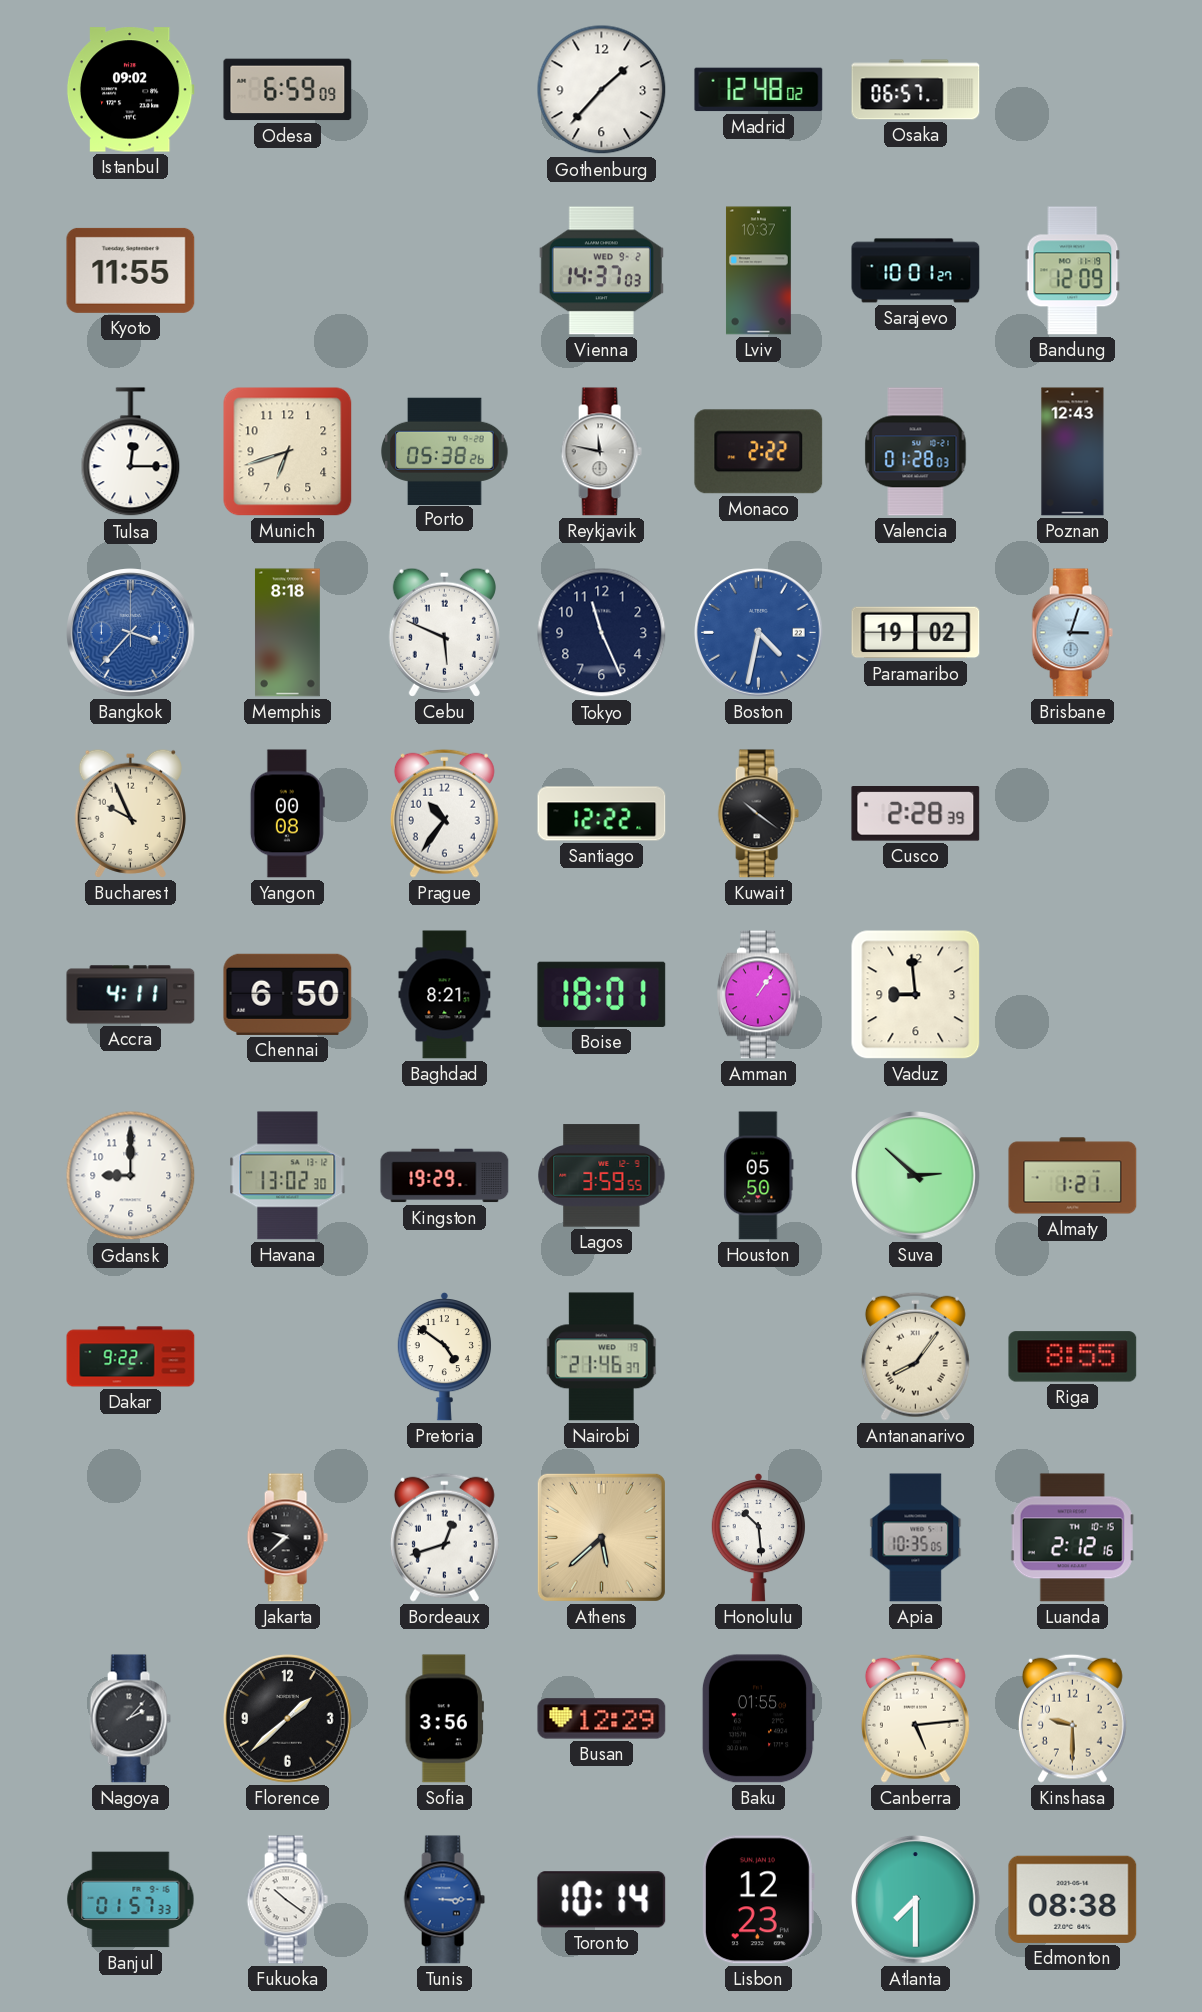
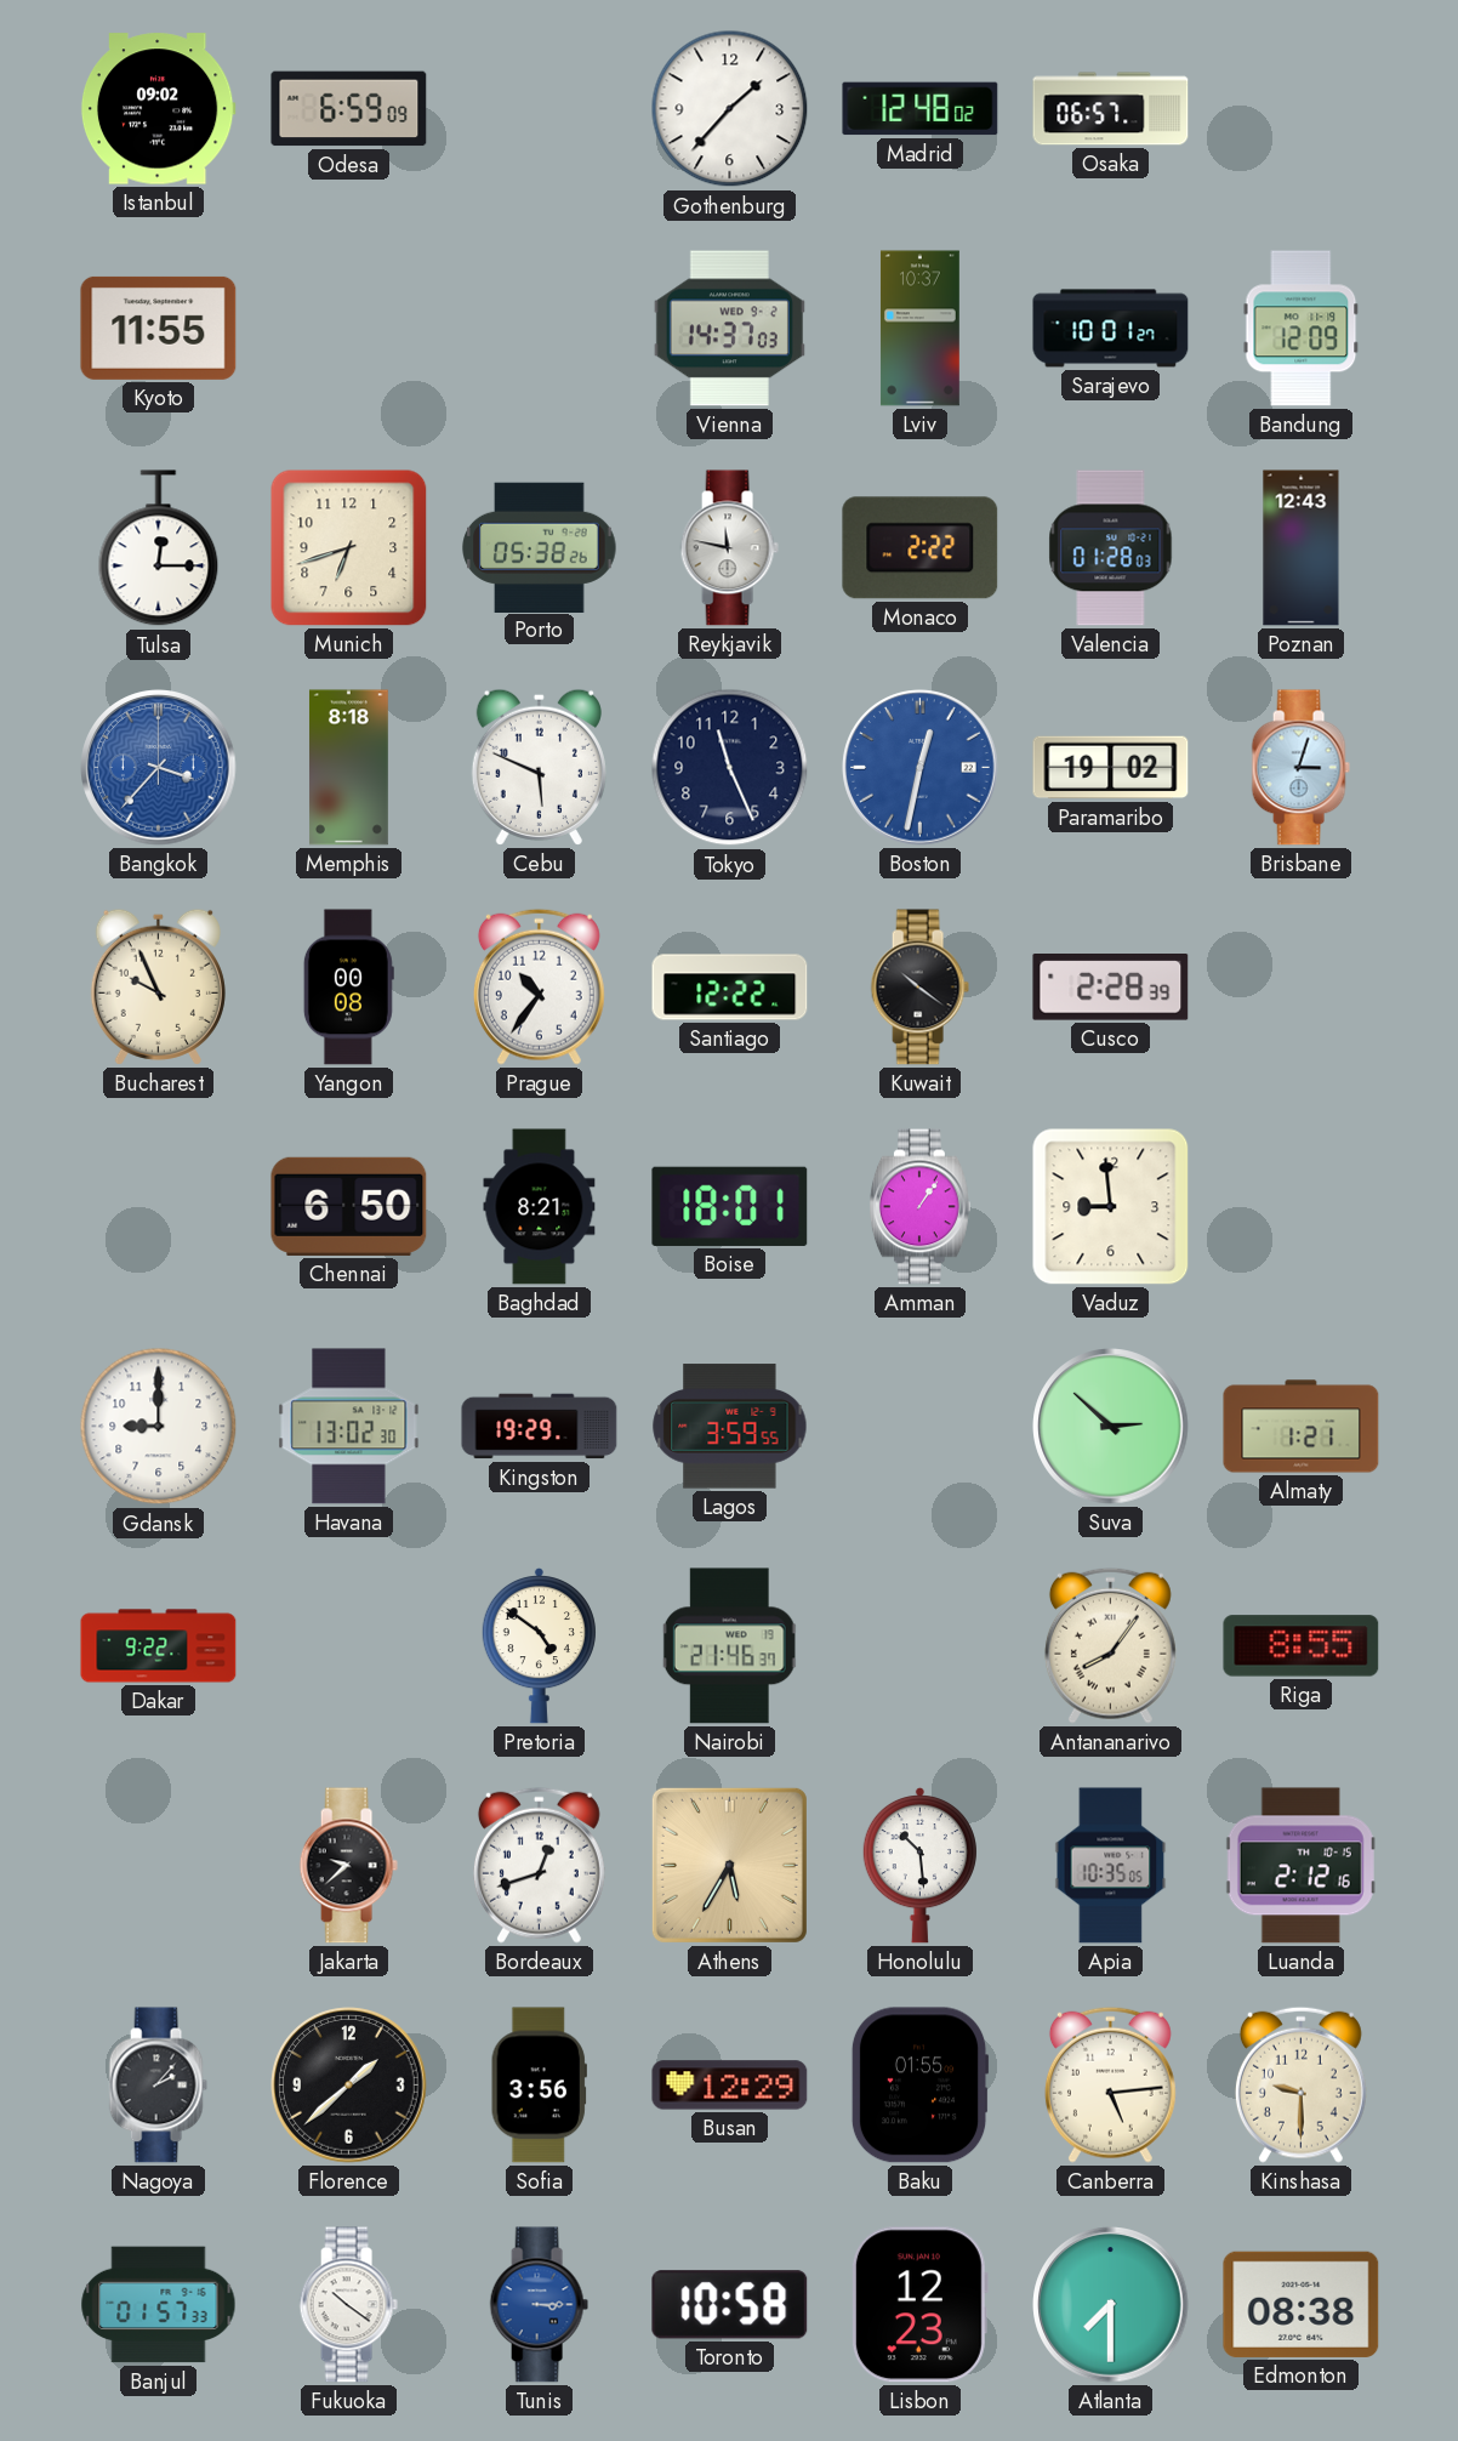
Boston: 4:32 -> 12:32 (921, 768)
Accra: 4:11 -> none (131, 995)
Houston: 05:50 -> none (759, 1176)
Athens: 5:38 -> 5:35 (729, 1865)
Toronto: 10:14 -> 10:58 (730, 2305)
